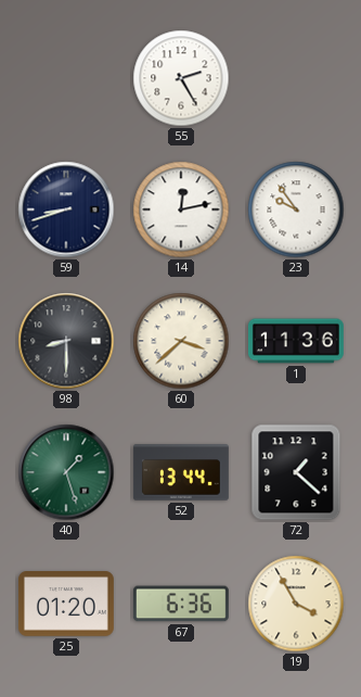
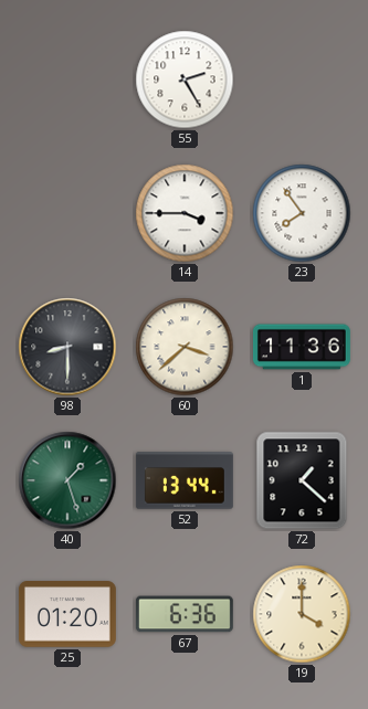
59: 8:42 -> none (66, 210)
14: 12:13 -> 3:45 (185, 213)
23: 9:54 -> 7:54 (302, 213)
19: 3:55 -> 4:00 (302, 614)
